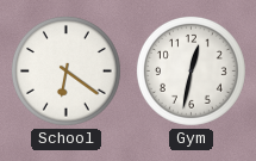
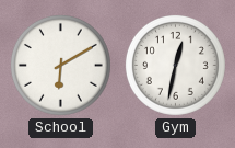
School: 6:21 -> 6:10 (61, 66)
